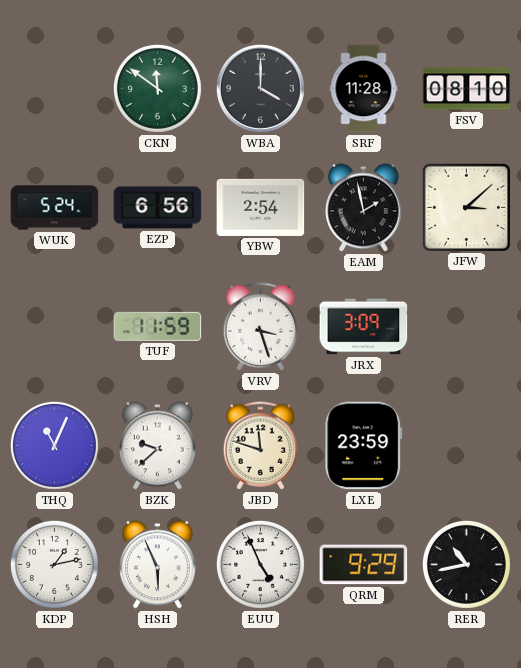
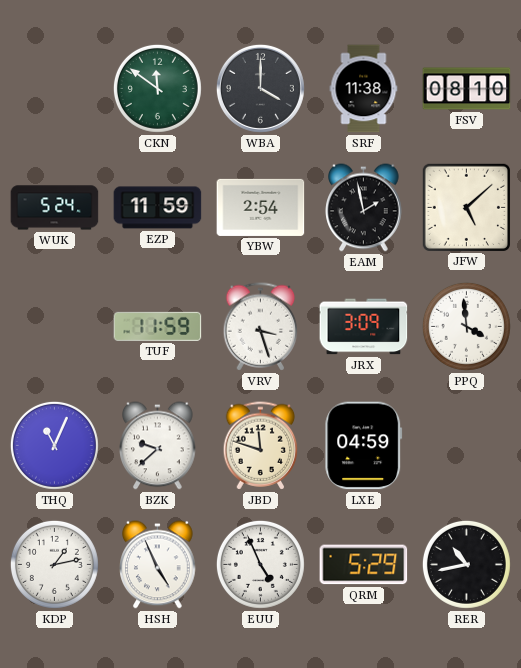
SRF: 11:28 -> 11:38 (364, 89)
EZP: 6:56 -> 11:59 (158, 208)
JFW: 3:08 -> 5:08 (466, 207)
PPQ: none -> 3:59 (466, 326)
LXE: 23:59 -> 04:59 (364, 446)
HSH: 5:56 -> 4:56 (158, 565)
QRM: 9:29 -> 5:29 (364, 565)
